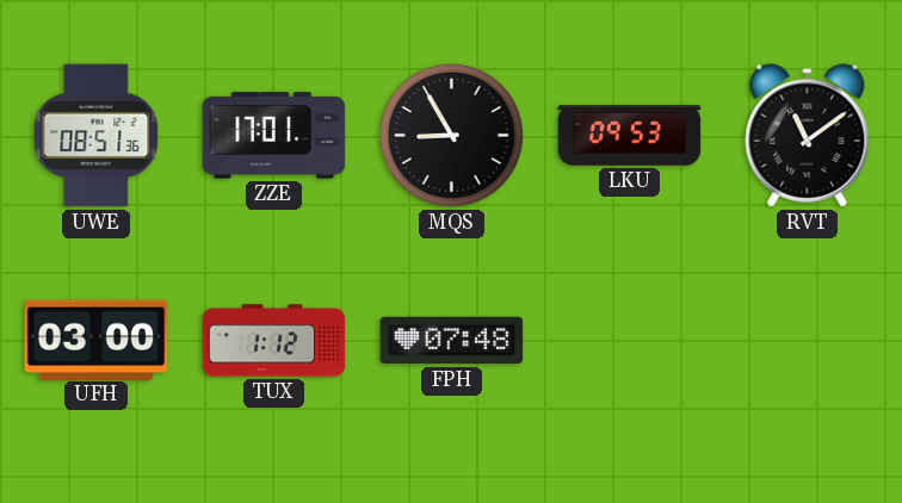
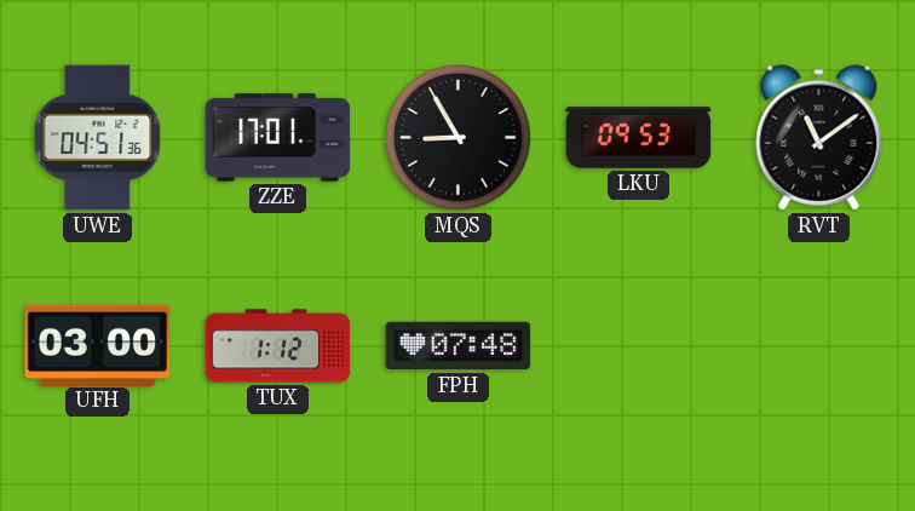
UWE: 08:51 -> 04:51 (98, 138)
